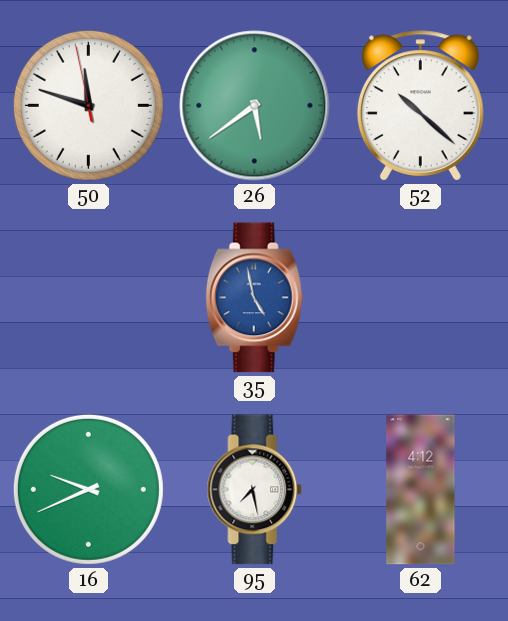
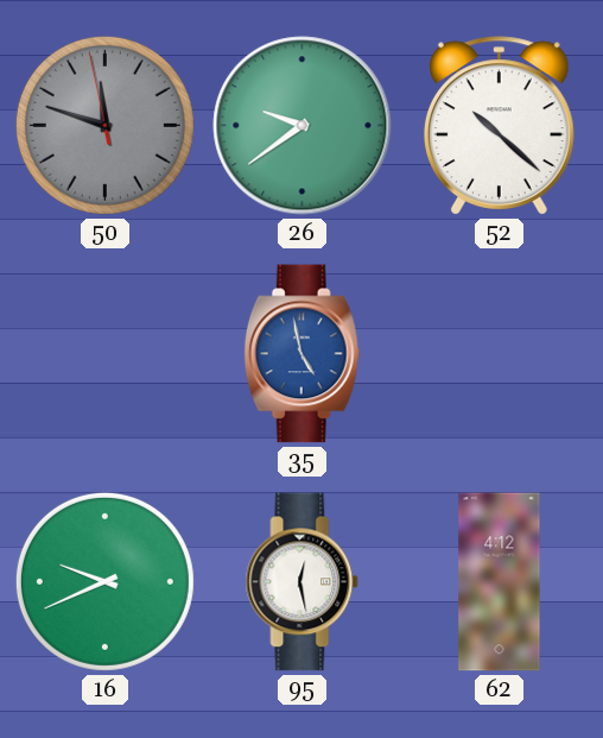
50 dial: white -> grey (104, 125)
26: 5:39 -> 9:39 (303, 126)
95: 7:28 -> 12:28 (303, 582)
